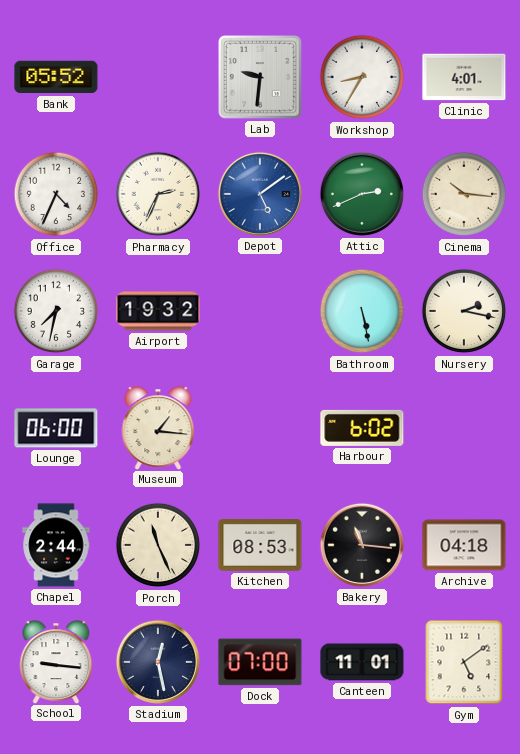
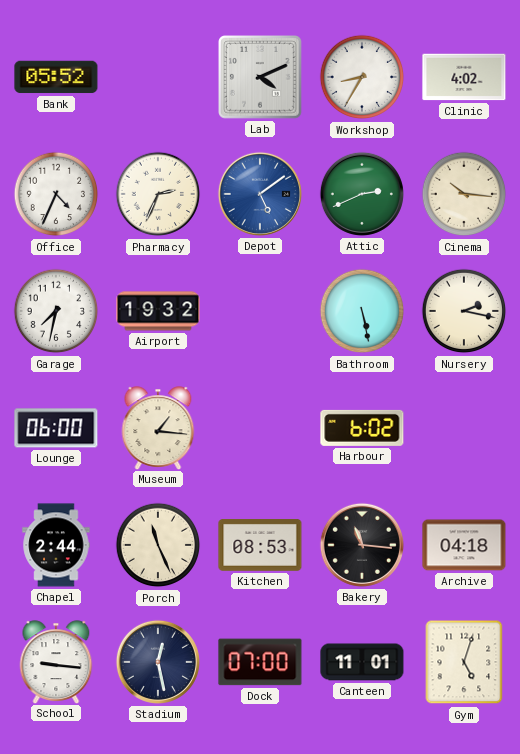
Lab: 9:31 -> 4:11 (261, 78)
Clinic: 4:01 -> 4:02 (464, 77)
Gym: 5:09 -> 5:03 (464, 662)
